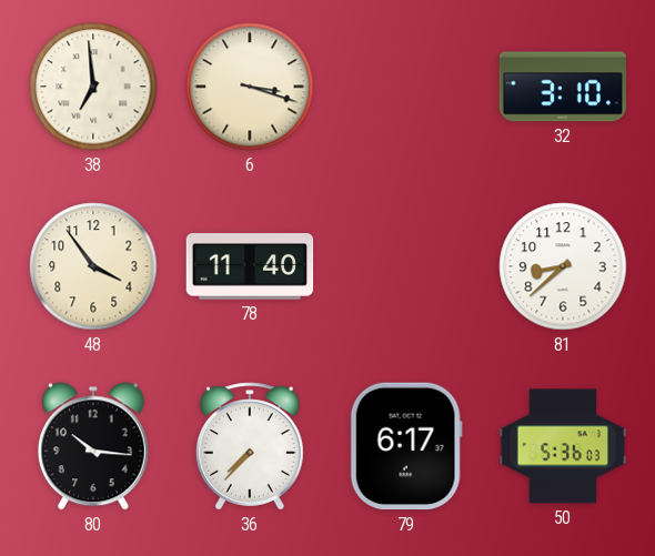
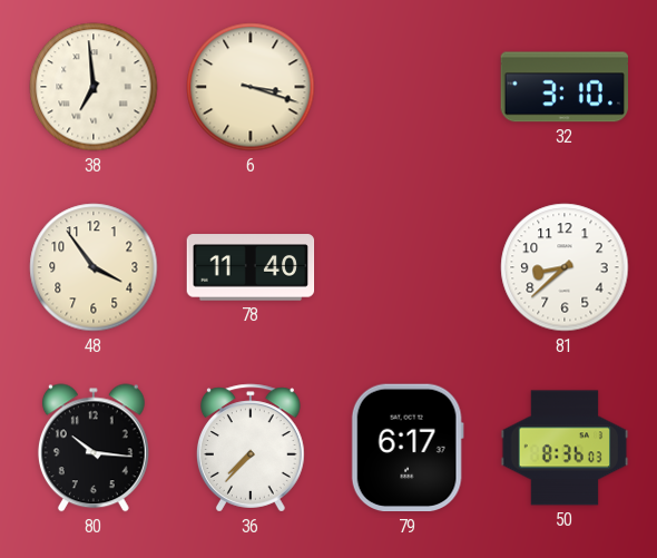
50: 5:36 -> 8:36 (565, 448)
